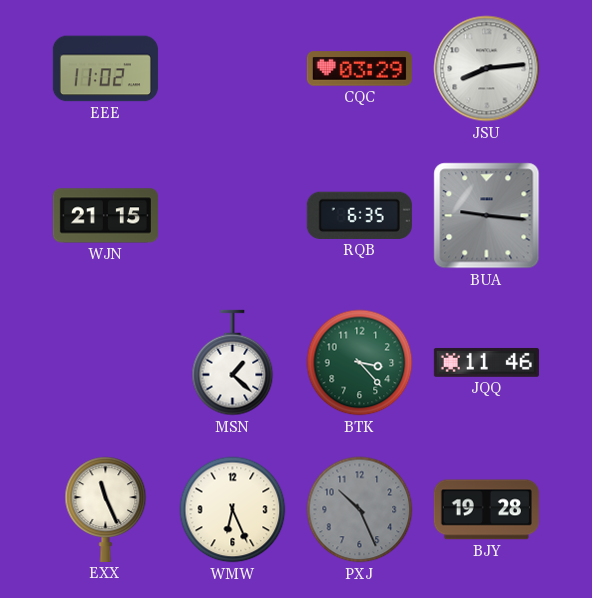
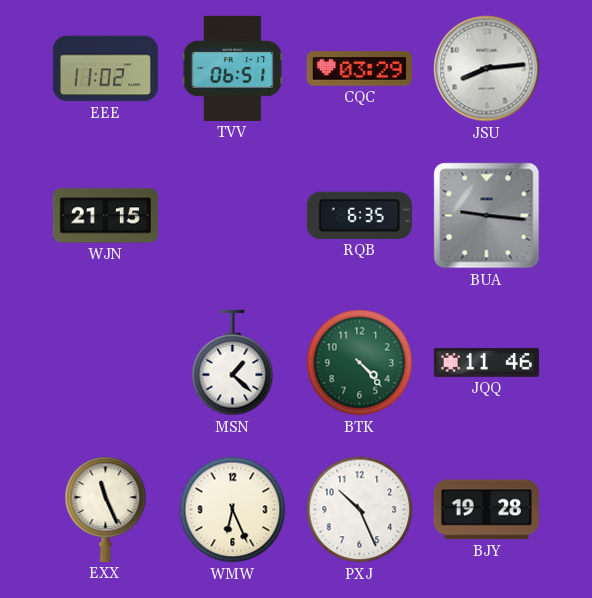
TVV: none -> 06:51 (233, 68)
BTK: 3:23 -> 4:23 (360, 363)
PXJ dial: grey -> white (360, 510)
